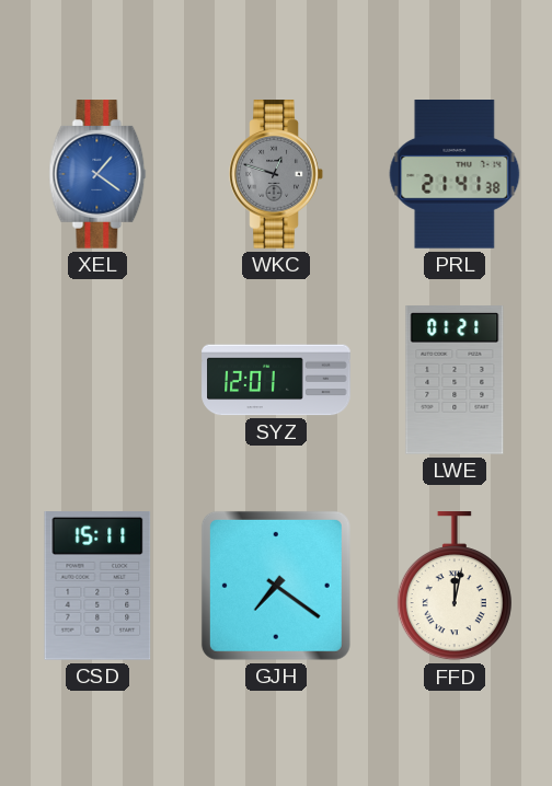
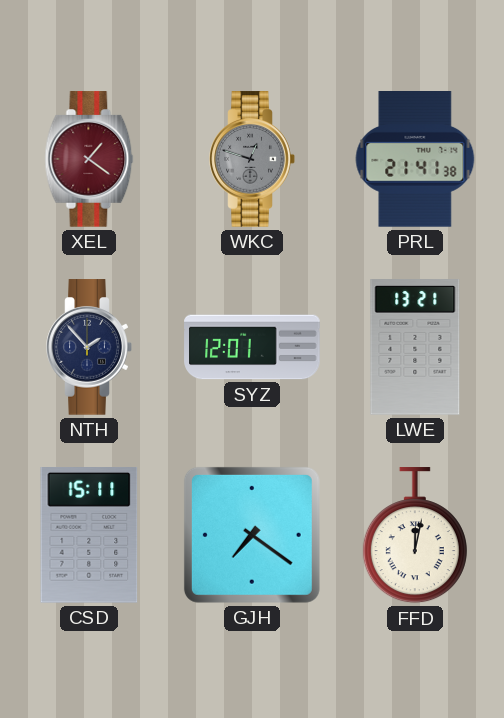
XEL dial: blue -> burgundy (89, 159)
NTH: none -> 1:53 (89, 347)
LWE: 01:21 -> 13:21 (415, 347)
